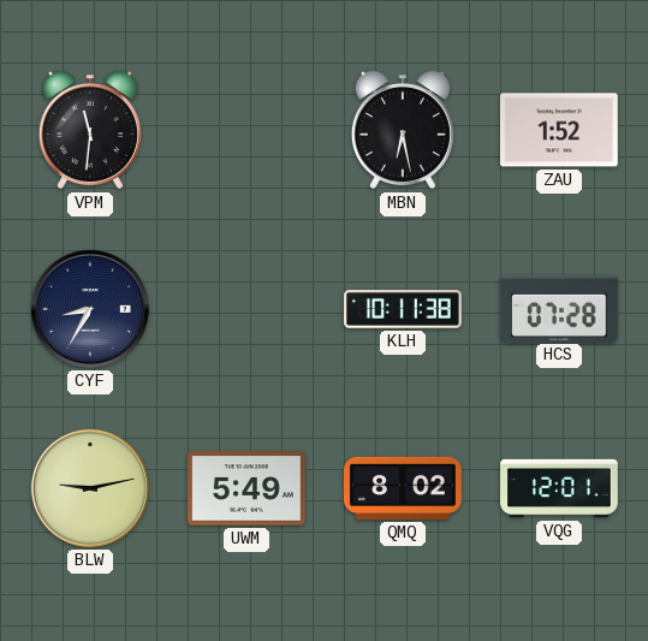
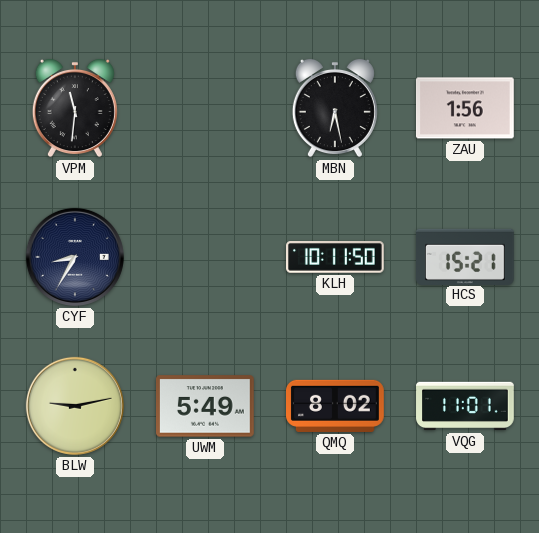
ZAU: 1:52 -> 1:56 (466, 108)
KLH: 10:11:38 -> 10:11:50 (336, 257)
HCS: 07:28 -> 15:21 (466, 256)
VQG: 12:01 -> 11:01 (465, 406)
